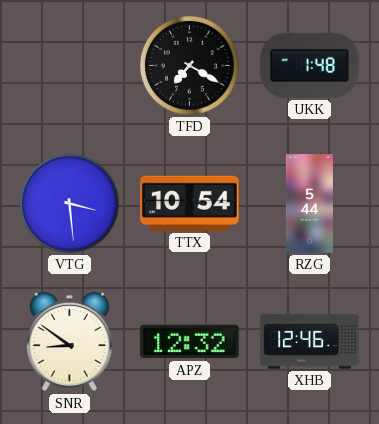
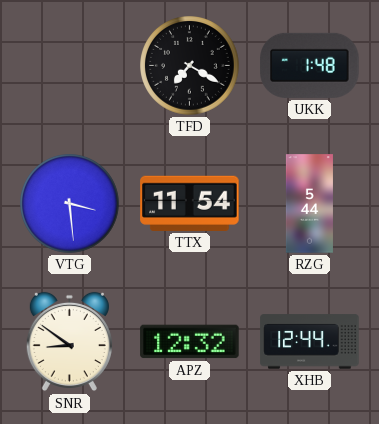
TTX: 10:54 -> 11:54 (190, 203)
XHB: 12:46 -> 12:44 (310, 342)
